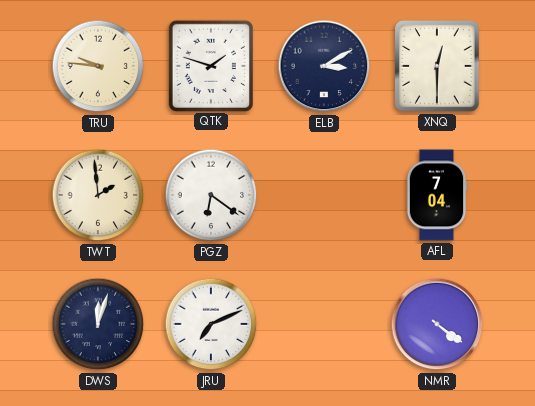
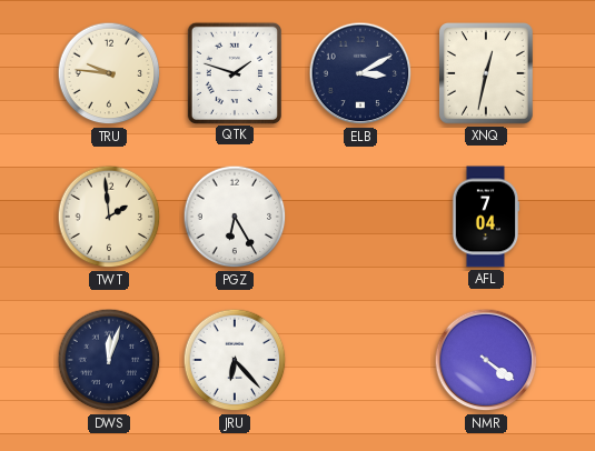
XNQ: 12:30 -> 12:32 (487, 73)
PGZ: 6:21 -> 6:25 (235, 217)
JRU: 7:11 -> 6:23 (235, 360)
